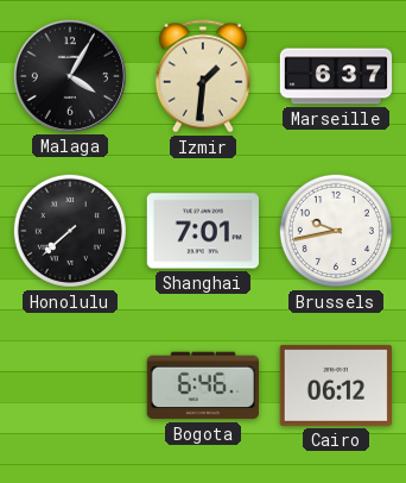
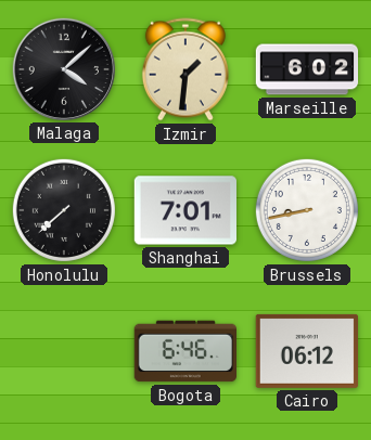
Malaga: 4:05 -> 4:08 (63, 68)
Marseille: 6:37 -> 6:02 (307, 69)
Brussels: 9:43 -> 8:43 (307, 210)
